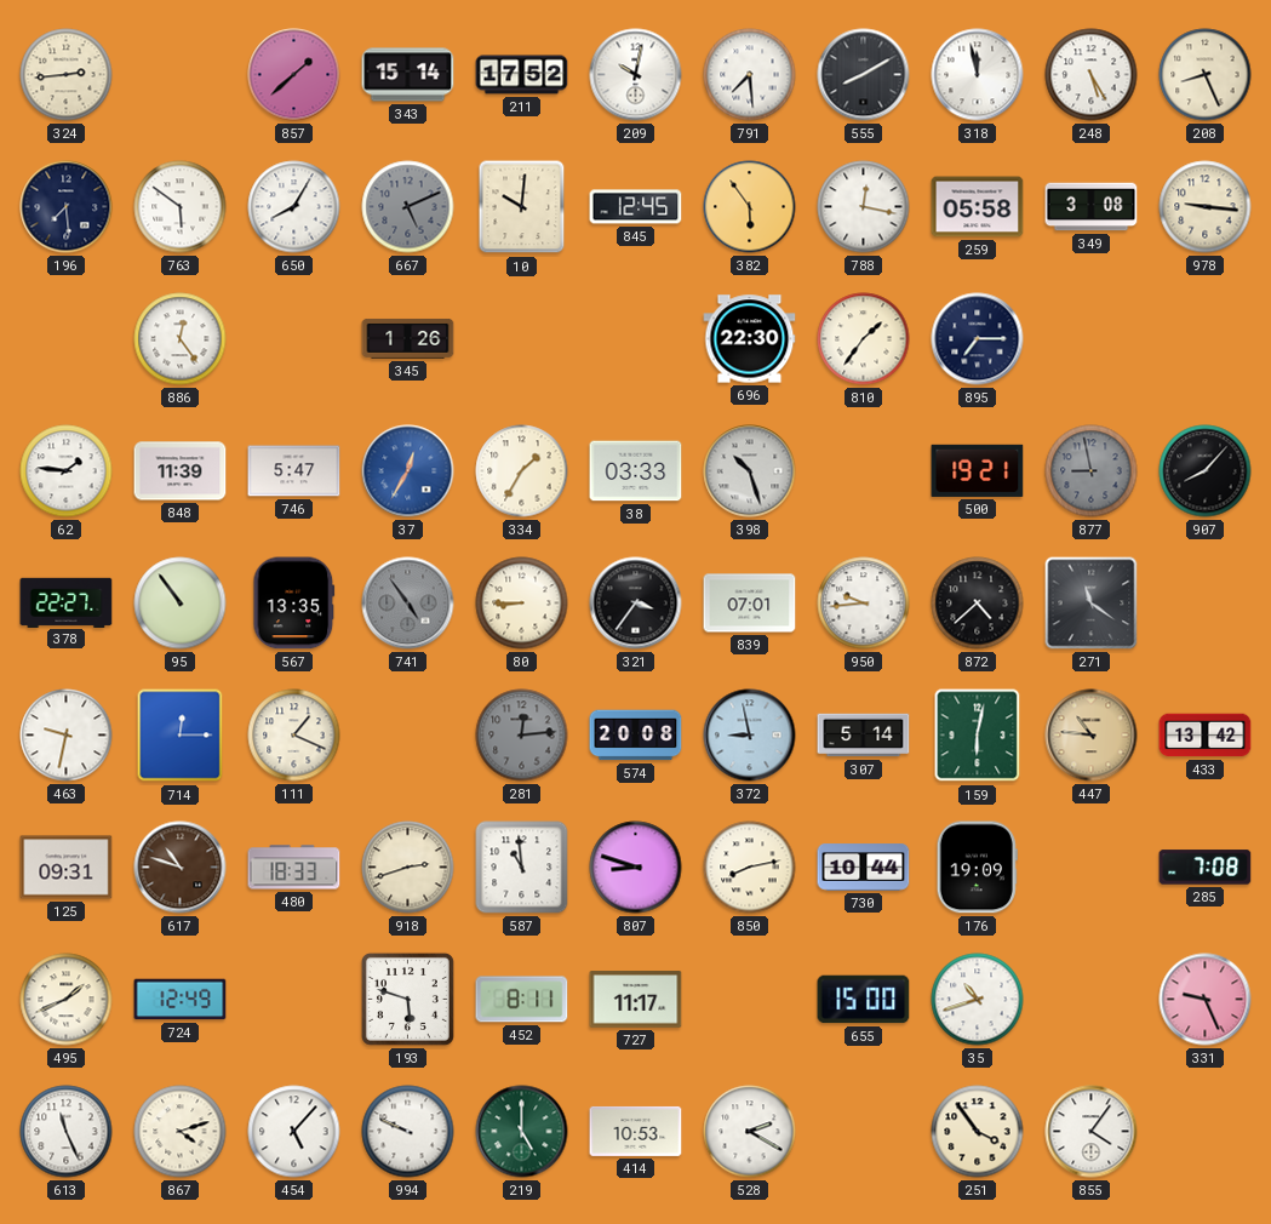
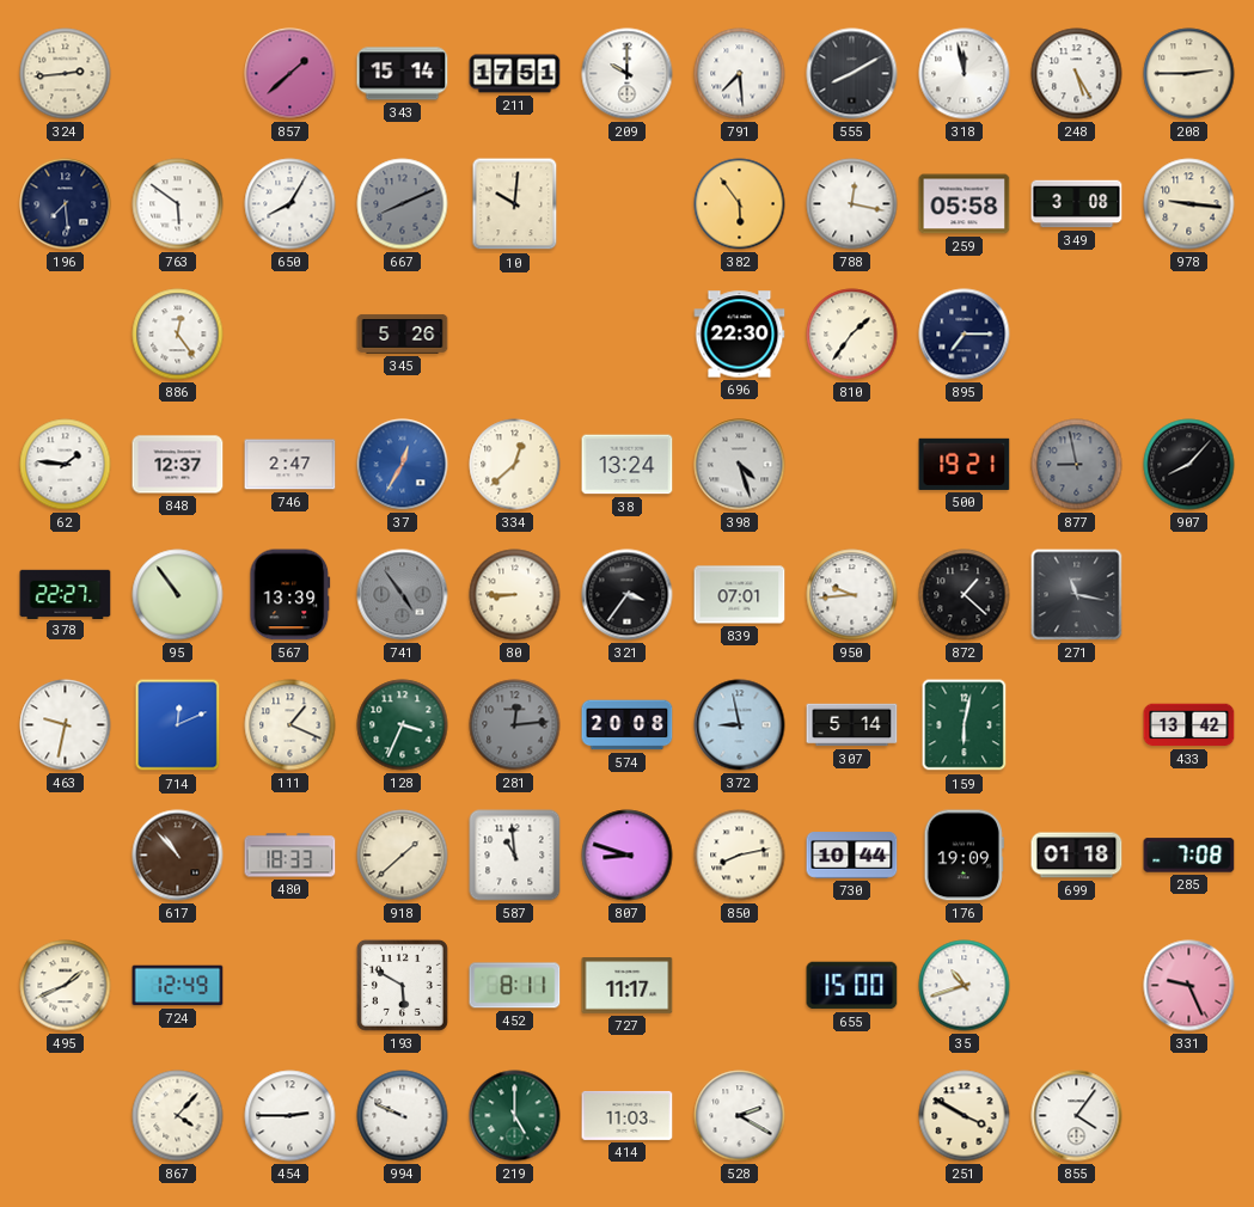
211: 17:52 -> 17:51 (515, 74)
209: 10:02 -> 10:00 (628, 74)
208: 8:26 -> 2:45 (1189, 74)
667: 5:11 -> 8:11 (403, 204)
845: 12:45 -> none (636, 207)
345: 1:26 -> 5:26 (403, 333)
848: 11:39 -> 12:37 (178, 465)
746: 5:47 -> 2:47 (290, 465)
334: 1:35 -> 12:38 (515, 465)
38: 03:33 -> 13:24 (628, 465)
398: 10:27 -> 4:27 (740, 465)
567: 13:35 -> 13:39 (290, 595)
872: 4:38 -> 1:22 (965, 595)
271: 11:21 -> 11:17 (1077, 595)
714: 12:15 -> 12:11 (178, 725)
128: none -> 3:34 (403, 725)
447: 10:46 -> none (1092, 736)
125: 09:31 -> none (67, 868)
617: 10:48 -> 10:53 (178, 856)
918: 2:42 -> 1:38 (403, 856)
699: none -> 01:18 (1077, 856)
193: 5:48 -> 5:50 (402, 985)
613: 11:26 -> none (67, 1132)
867: 4:12 -> 4:07 (178, 1116)
454: 5:07 -> 2:45 (290, 1116)
414: 10:53 -> 11:03 (628, 1115)
251: 3:54 -> 3:50 (965, 1116)
